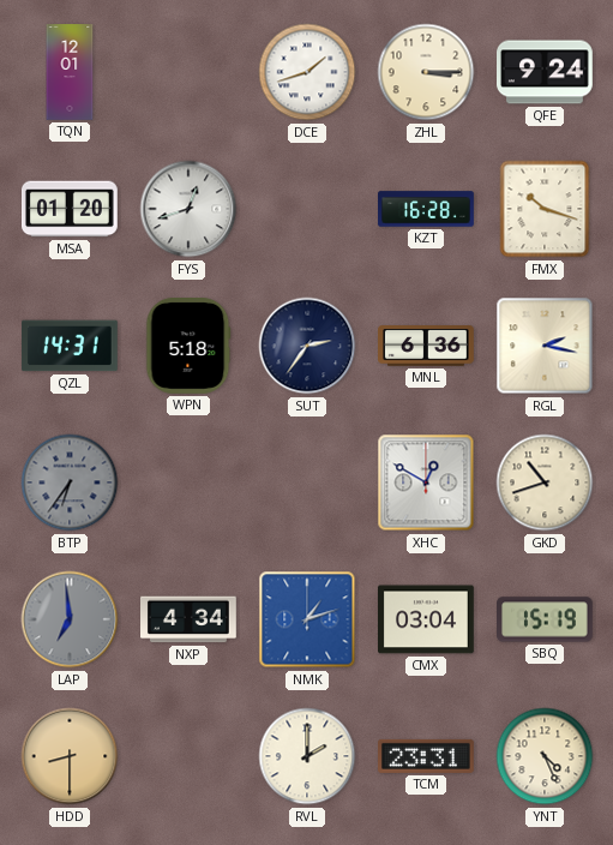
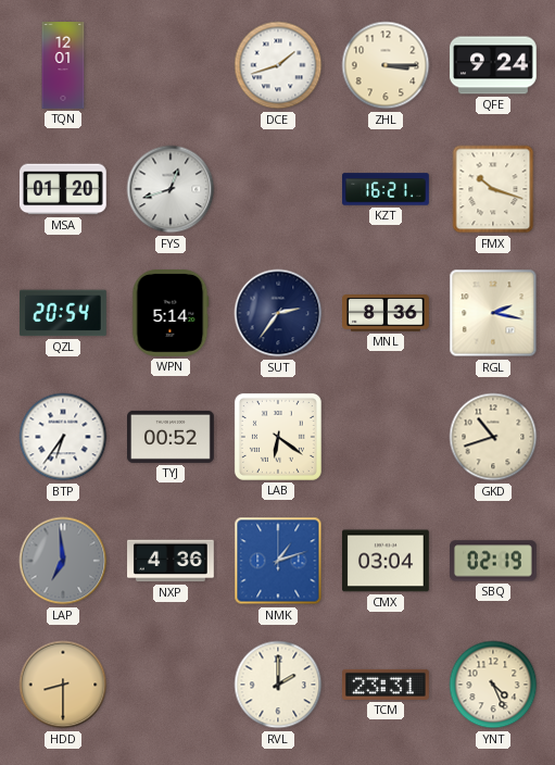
KZT: 16:28 -> 16:21 (386, 189)
QZL: 14:31 -> 20:54 (64, 313)
WPN: 5:18 -> 5:14 (171, 314)
MNL: 6:36 -> 8:36 (387, 313)
BTP dial: grey -> white (63, 437)
TYJ: none -> 00:52 (172, 437)
LAB: none -> 6:21 (278, 437)
XHC: 12:50 -> none (426, 483)
NXP: 4:34 -> 4:36 (172, 561)
SBQ: 15:19 -> 02:19 (494, 561)
